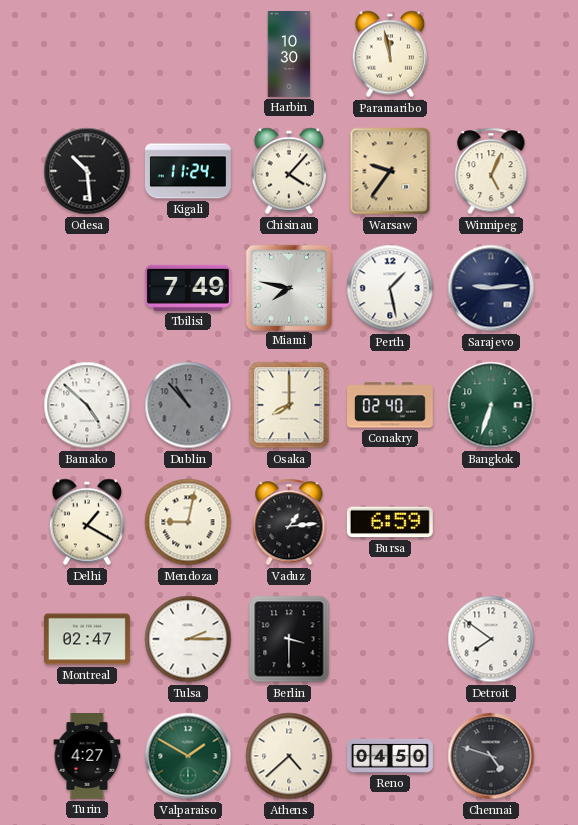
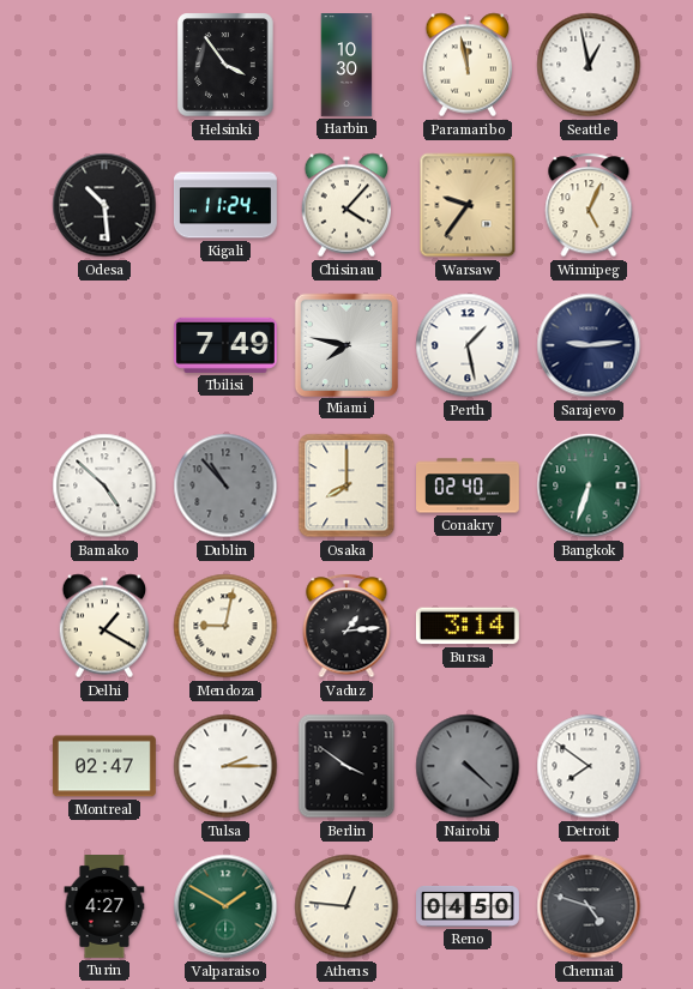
Helsinki: none -> 3:54 (225, 65)
Seattle: none -> 12:58 (589, 65)
Bursa: 6:59 -> 3:14 (468, 626)
Berlin: 3:30 -> 3:51 (346, 766)
Nairobi: none -> 4:22 (468, 766)
Athens: 4:38 -> 12:46 (346, 906)
